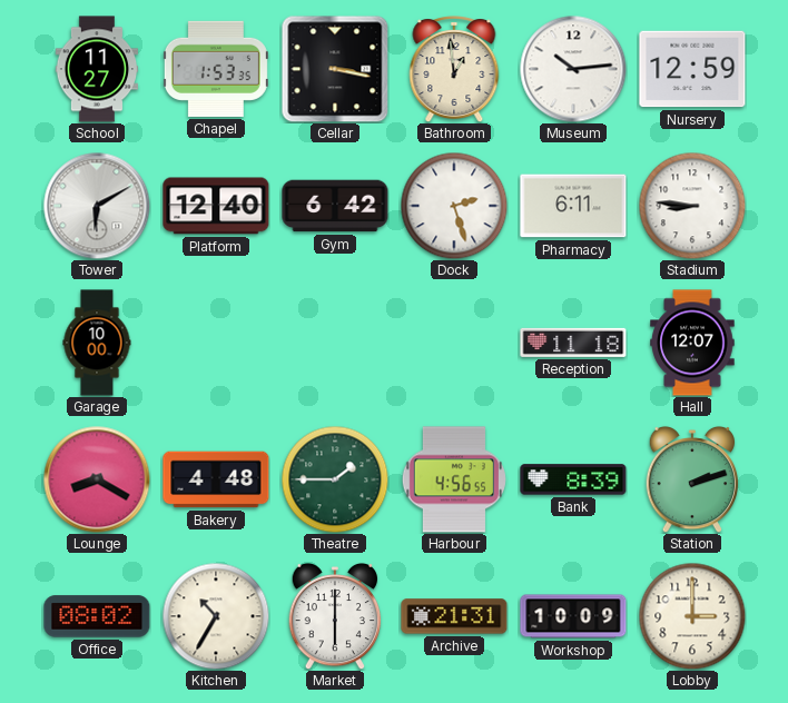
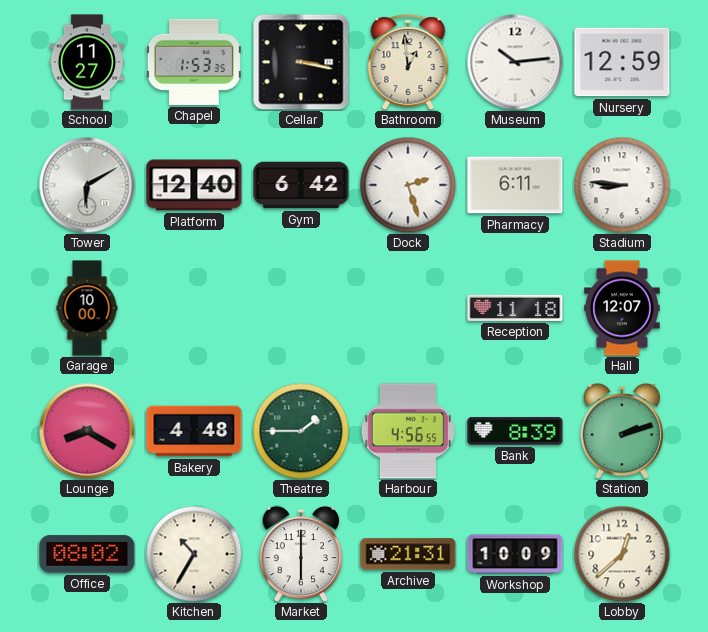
Lobby: 3:00 -> 12:38 (622, 554)
